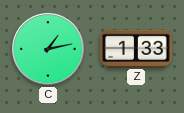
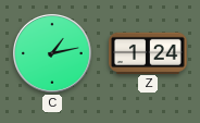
Z: 1:33 -> 1:24 (149, 52)
